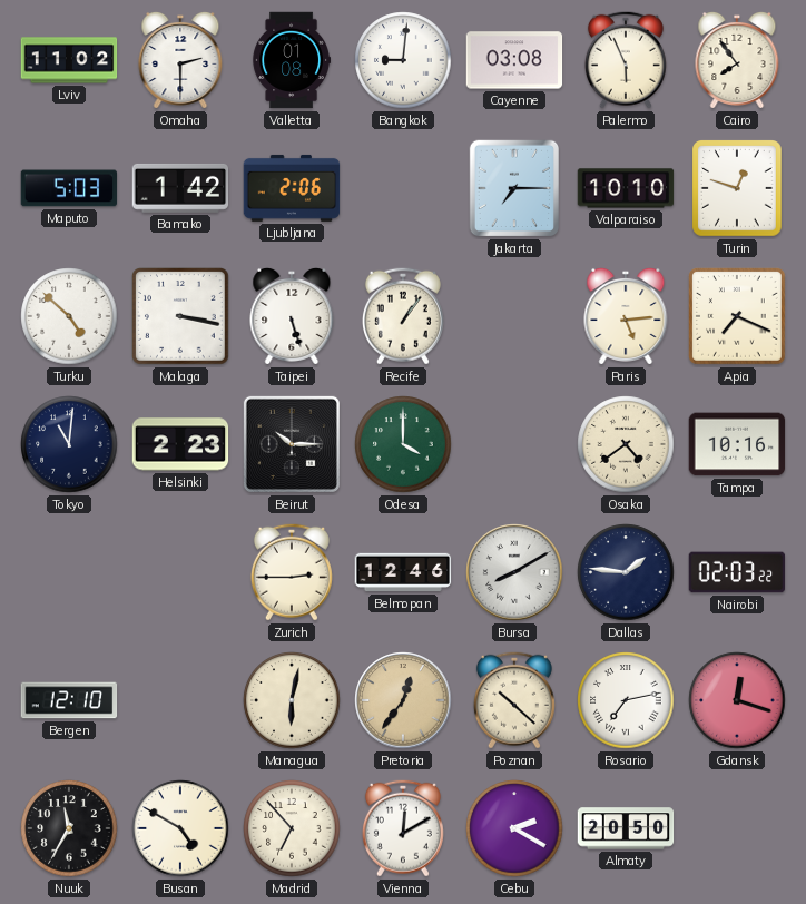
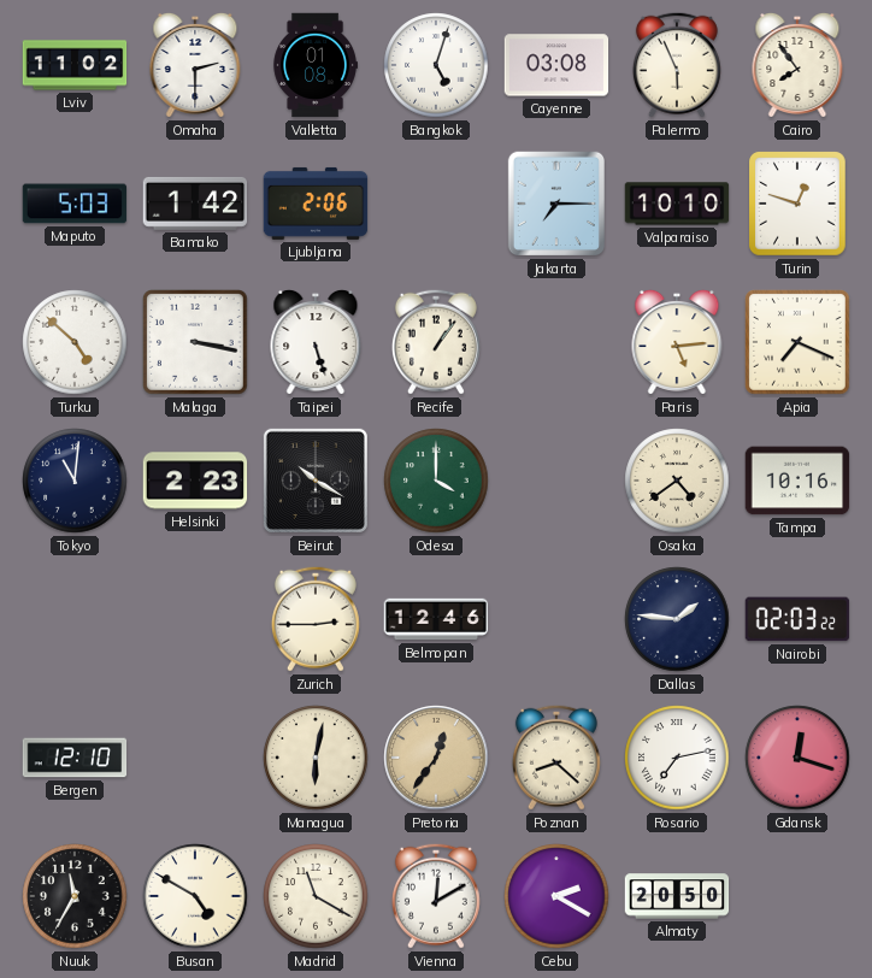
Bangkok: 9:01 -> 5:03 (436, 65)
Beirut: 10:15 -> 10:20 (316, 481)
Bursa: 8:10 -> none (514, 572)
Poznan: 10:22 -> 8:22 (556, 758)
Madrid: 6:53 -> 11:20 (316, 896)
